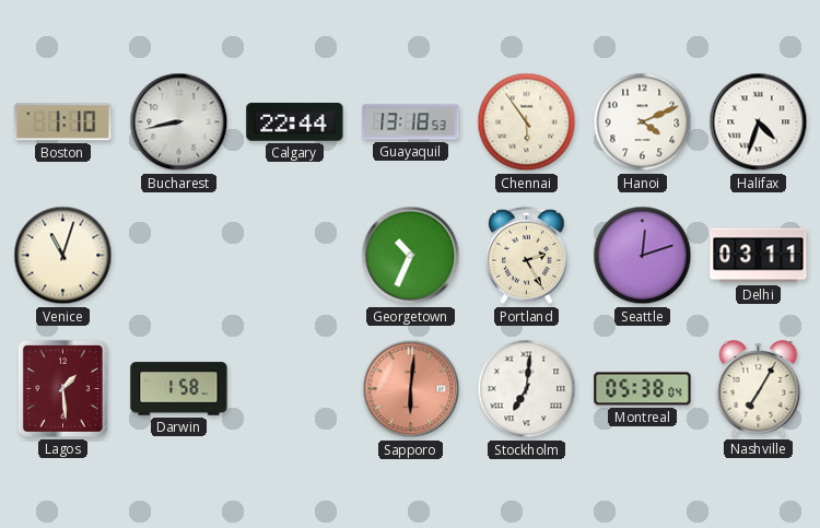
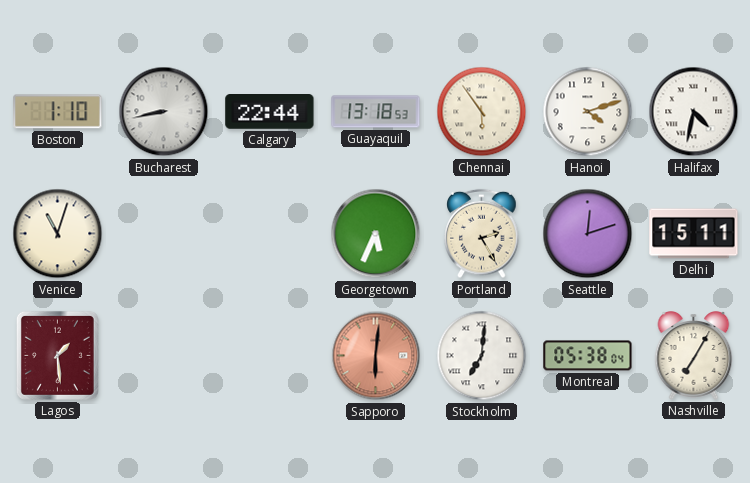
Hanoi: 4:11 -> 4:12 (588, 112)
Halifax: 4:33 -> 4:32 (694, 112)
Georgetown: 10:34 -> 5:34 (376, 234)
Delhi: 03:11 -> 15:11 (694, 234)
Darwin: 1:58 -> none (179, 389)
